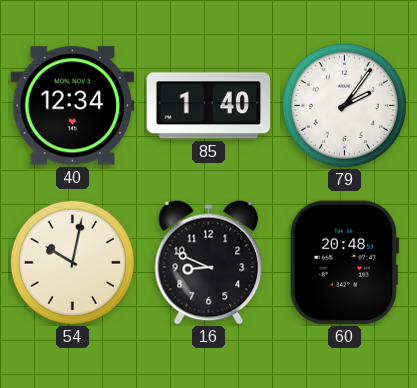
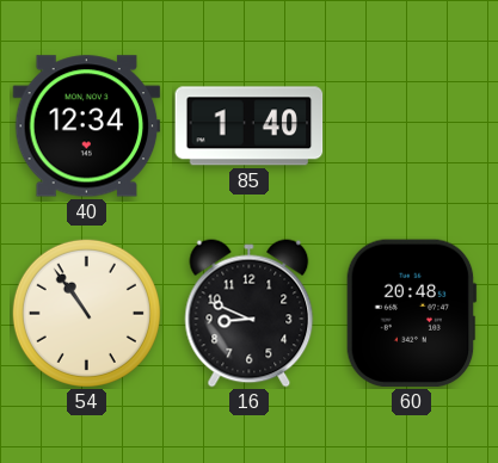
79: 2:06 -> none (344, 105)
54: 10:02 -> 10:54 (86, 313)
